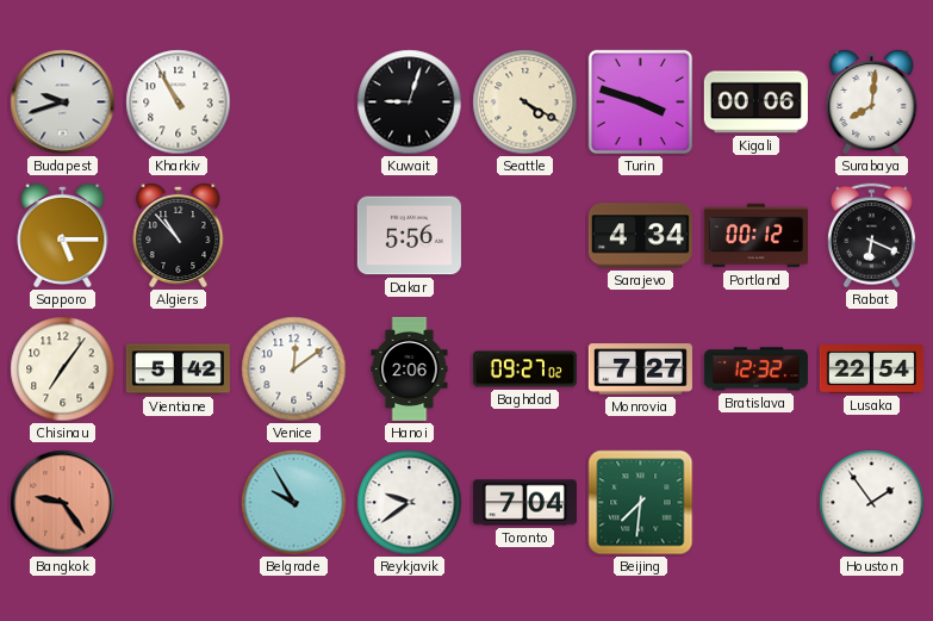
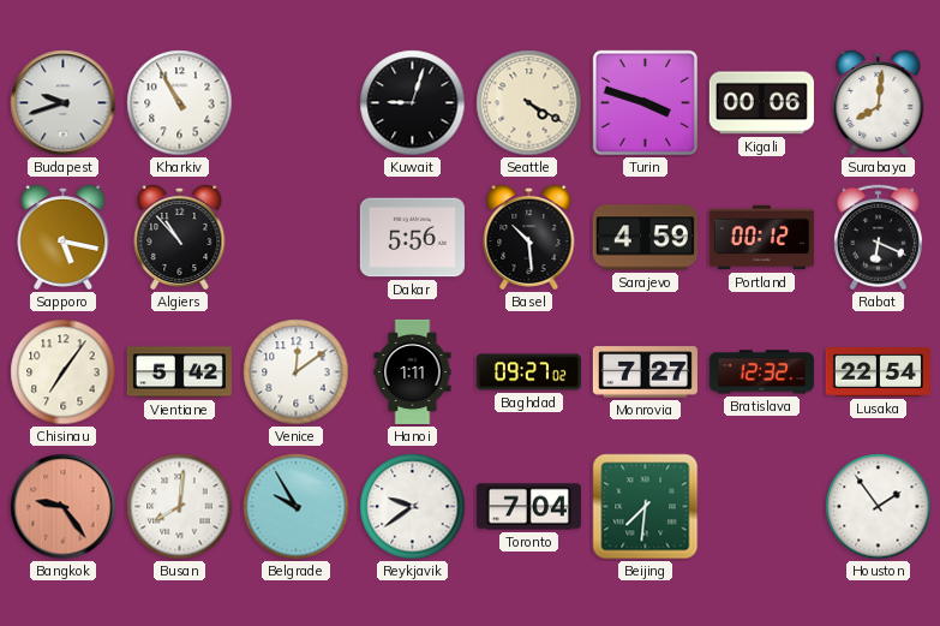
Sapporo: 5:15 -> 5:17 (64, 237)
Basel: none -> 10:29 (529, 237)
Sarajevo: 4:34 -> 4:59 (645, 238)
Hanoi: 2:06 -> 1:11 (413, 371)
Busan: none -> 8:01 (180, 507)
